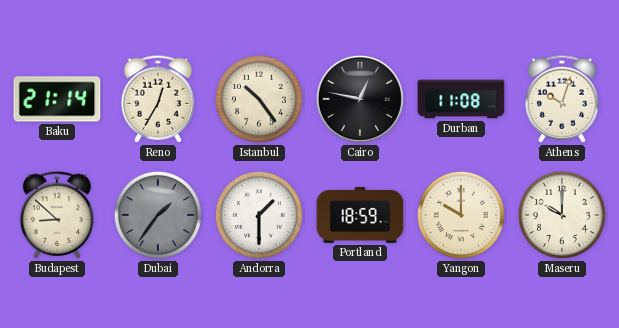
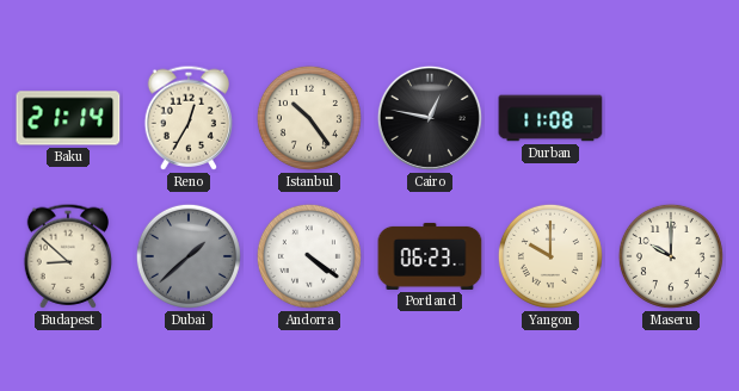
Athens: 10:03 -> none (562, 99)
Dubai: 1:36 -> 1:38 (189, 256)
Andorra: 1:30 -> 4:21 (309, 256)
Portland: 18:59 -> 06:23 (430, 256)
